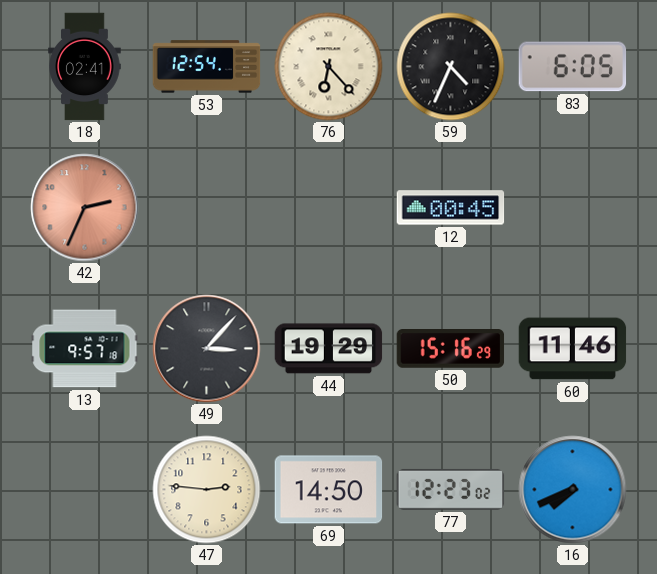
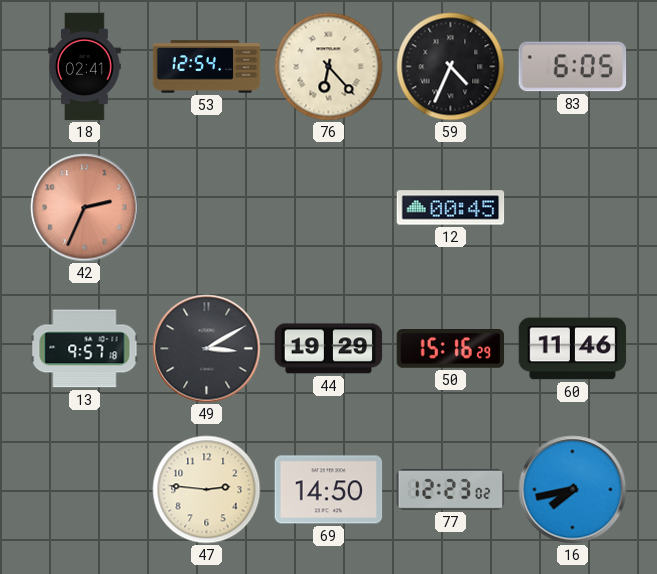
49: 3:07 -> 3:10 (207, 349)
16: 7:41 -> 7:43 (573, 490)
